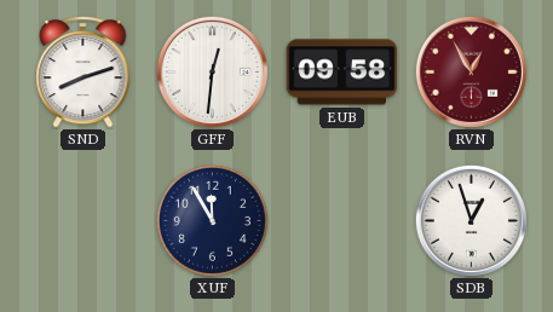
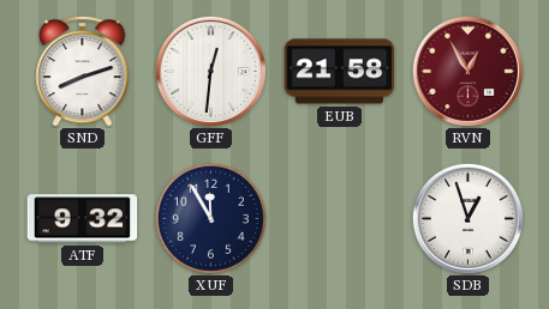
EUB: 09:58 -> 21:58 (340, 72)
ATF: none -> 9:32 (83, 219)
